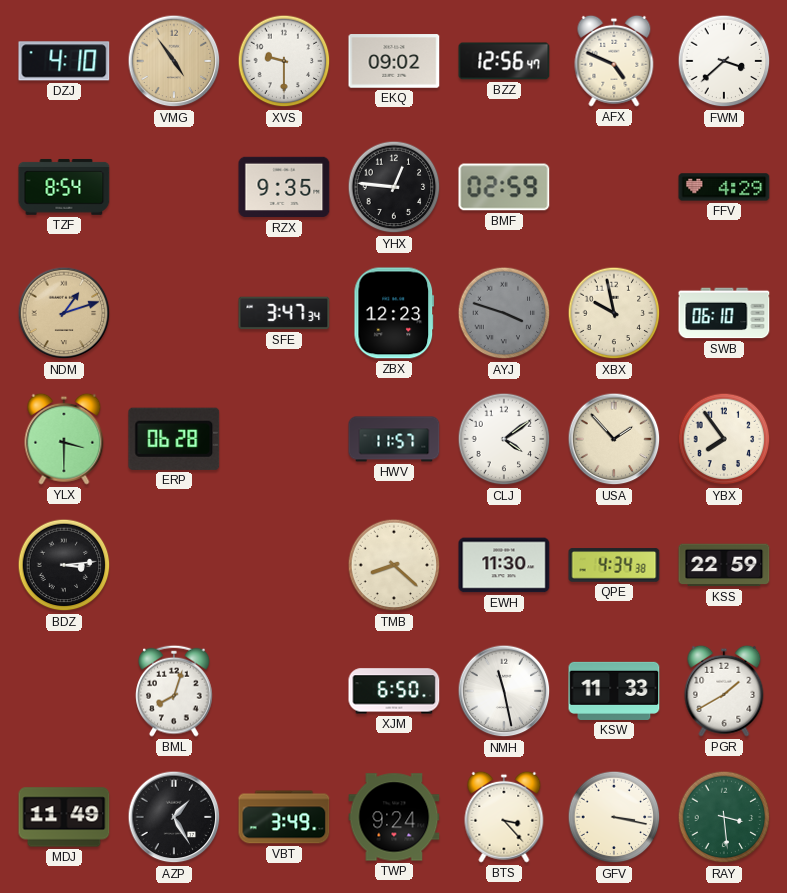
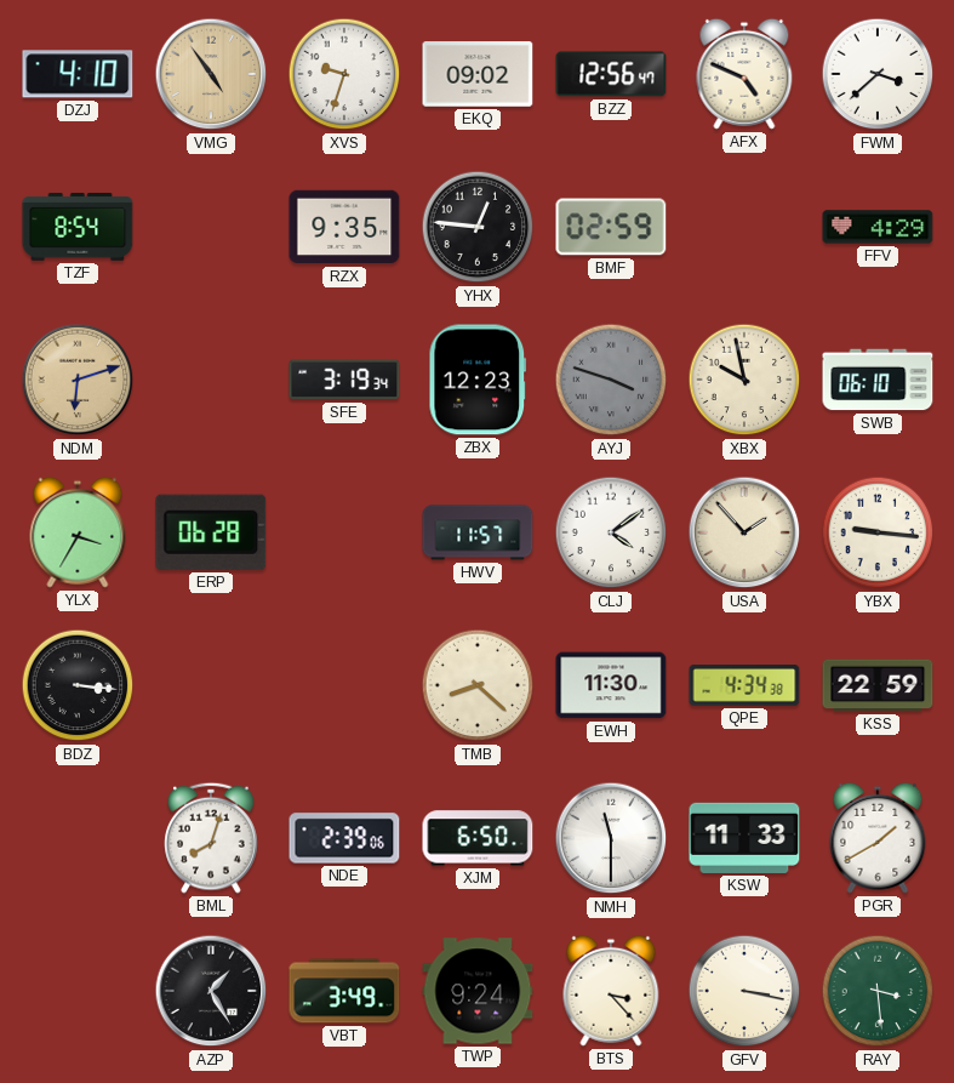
XVS: 9:30 -> 9:33 (344, 74)
NDM: 1:12 -> 6:12 (78, 380)
SFE: 3:47 -> 3:19 (344, 380)
YLX: 3:30 -> 3:35 (78, 532)
YBX: 7:54 -> 9:16 (878, 532)
BDZ: 3:14 -> 3:16 (78, 685)
NDE: none -> 2:39 (344, 838)
NMH: 11:28 -> 11:30 (611, 838)
MDJ: 11:49 -> none (64, 817)
